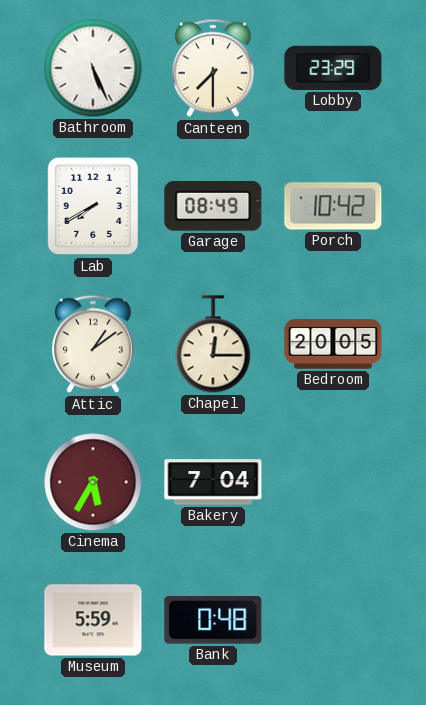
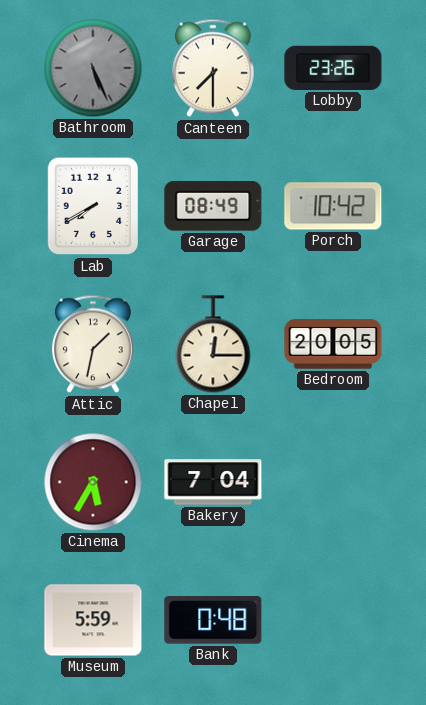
Bathroom dial: white -> grey (93, 68)
Lobby: 23:29 -> 23:26 (333, 68)
Attic: 1:09 -> 1:32 (94, 344)
